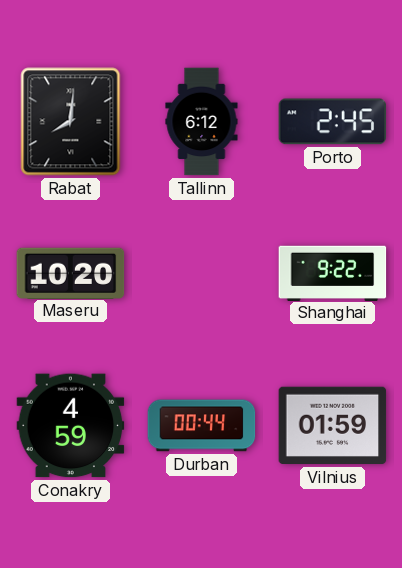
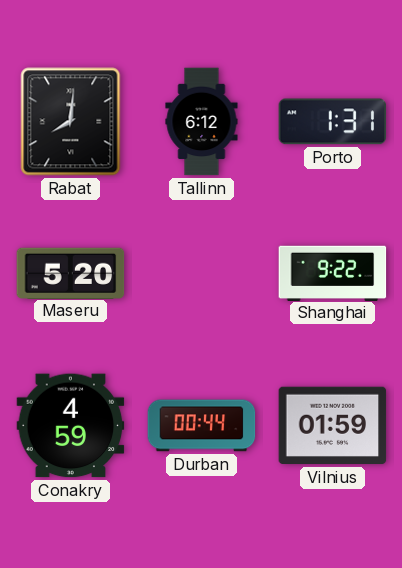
Porto: 2:45 -> 1:31 (333, 122)
Maseru: 10:20 -> 5:20 (71, 273)
